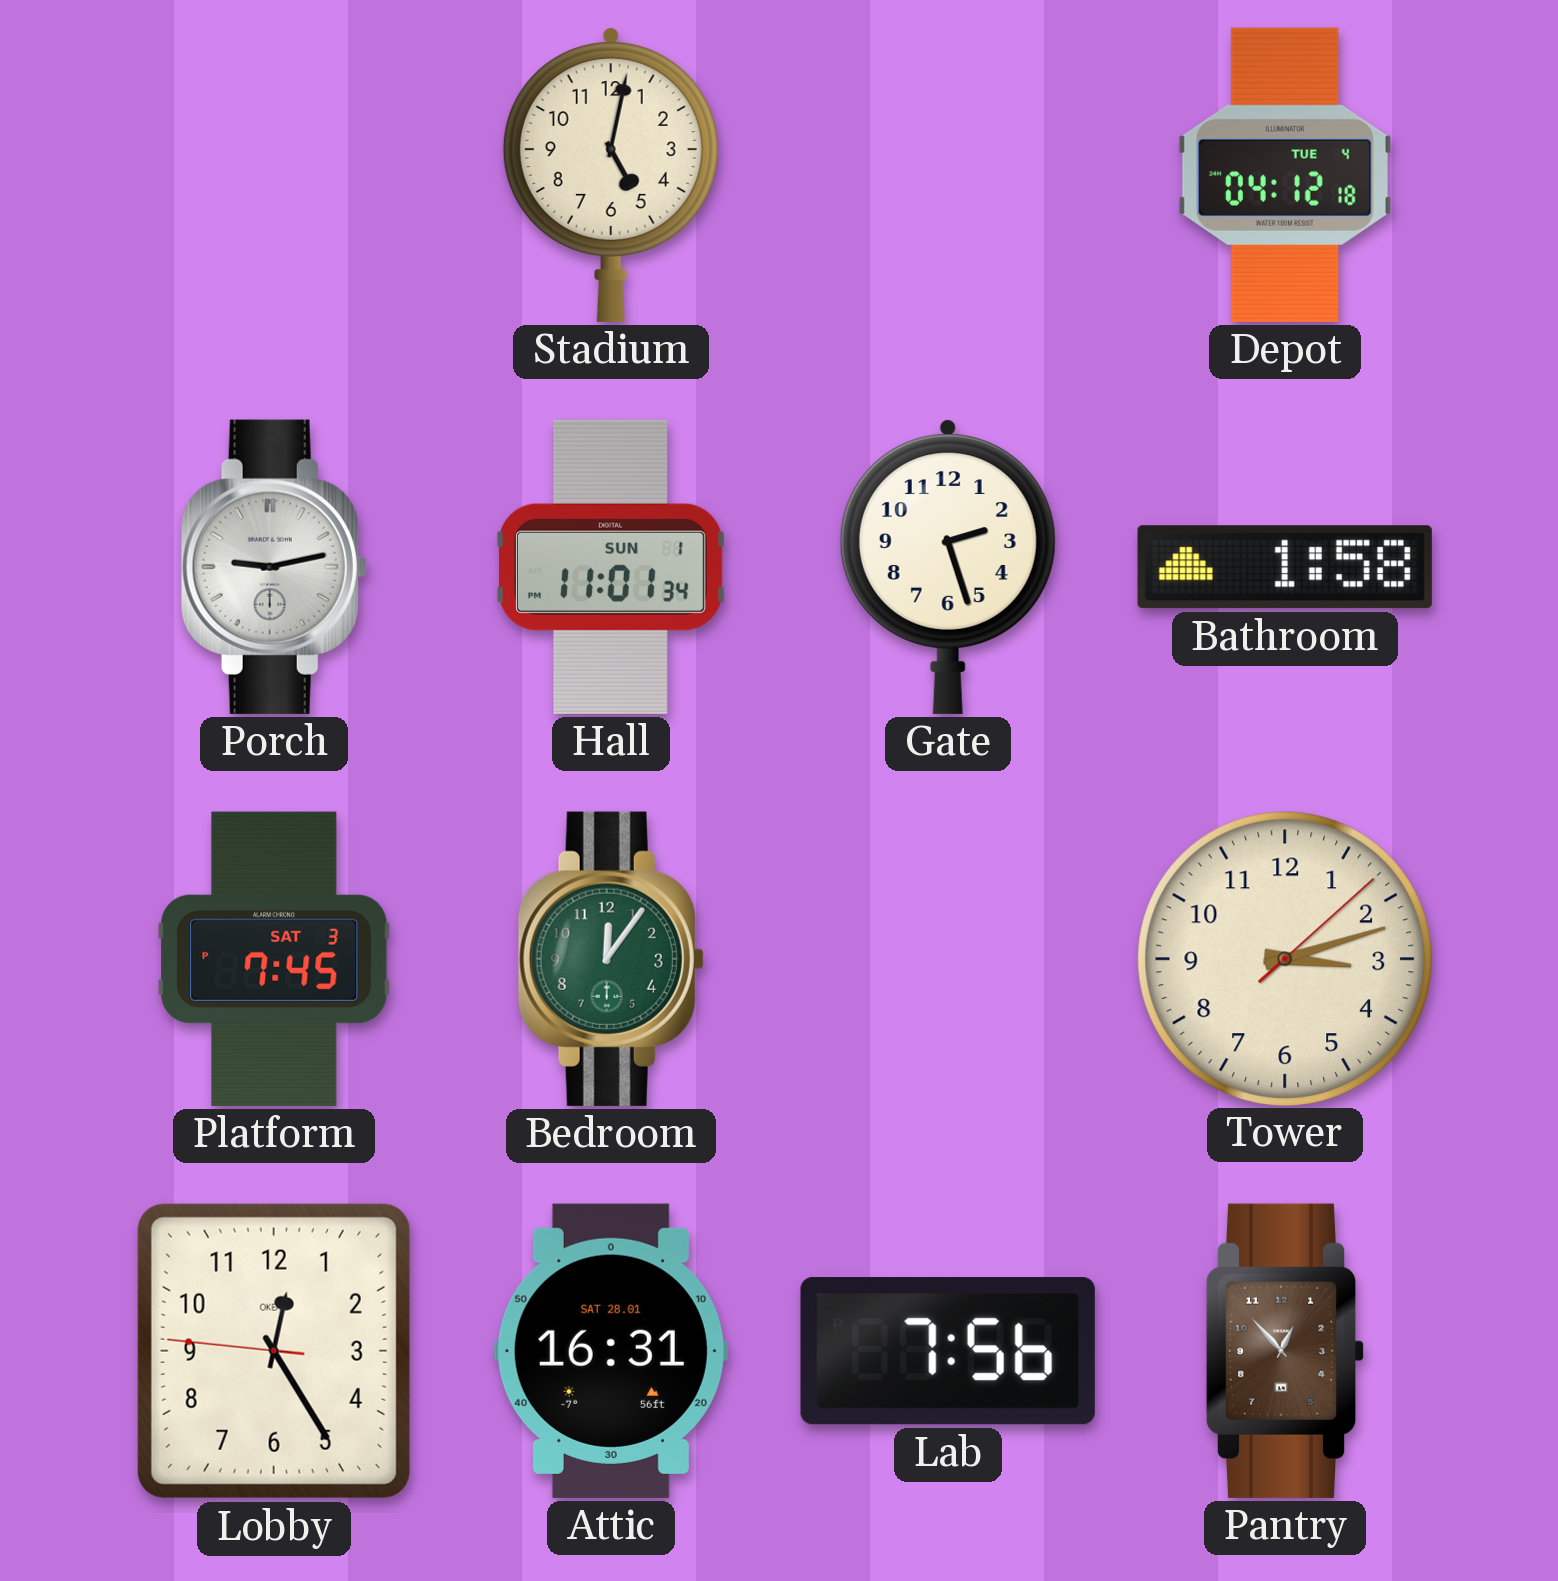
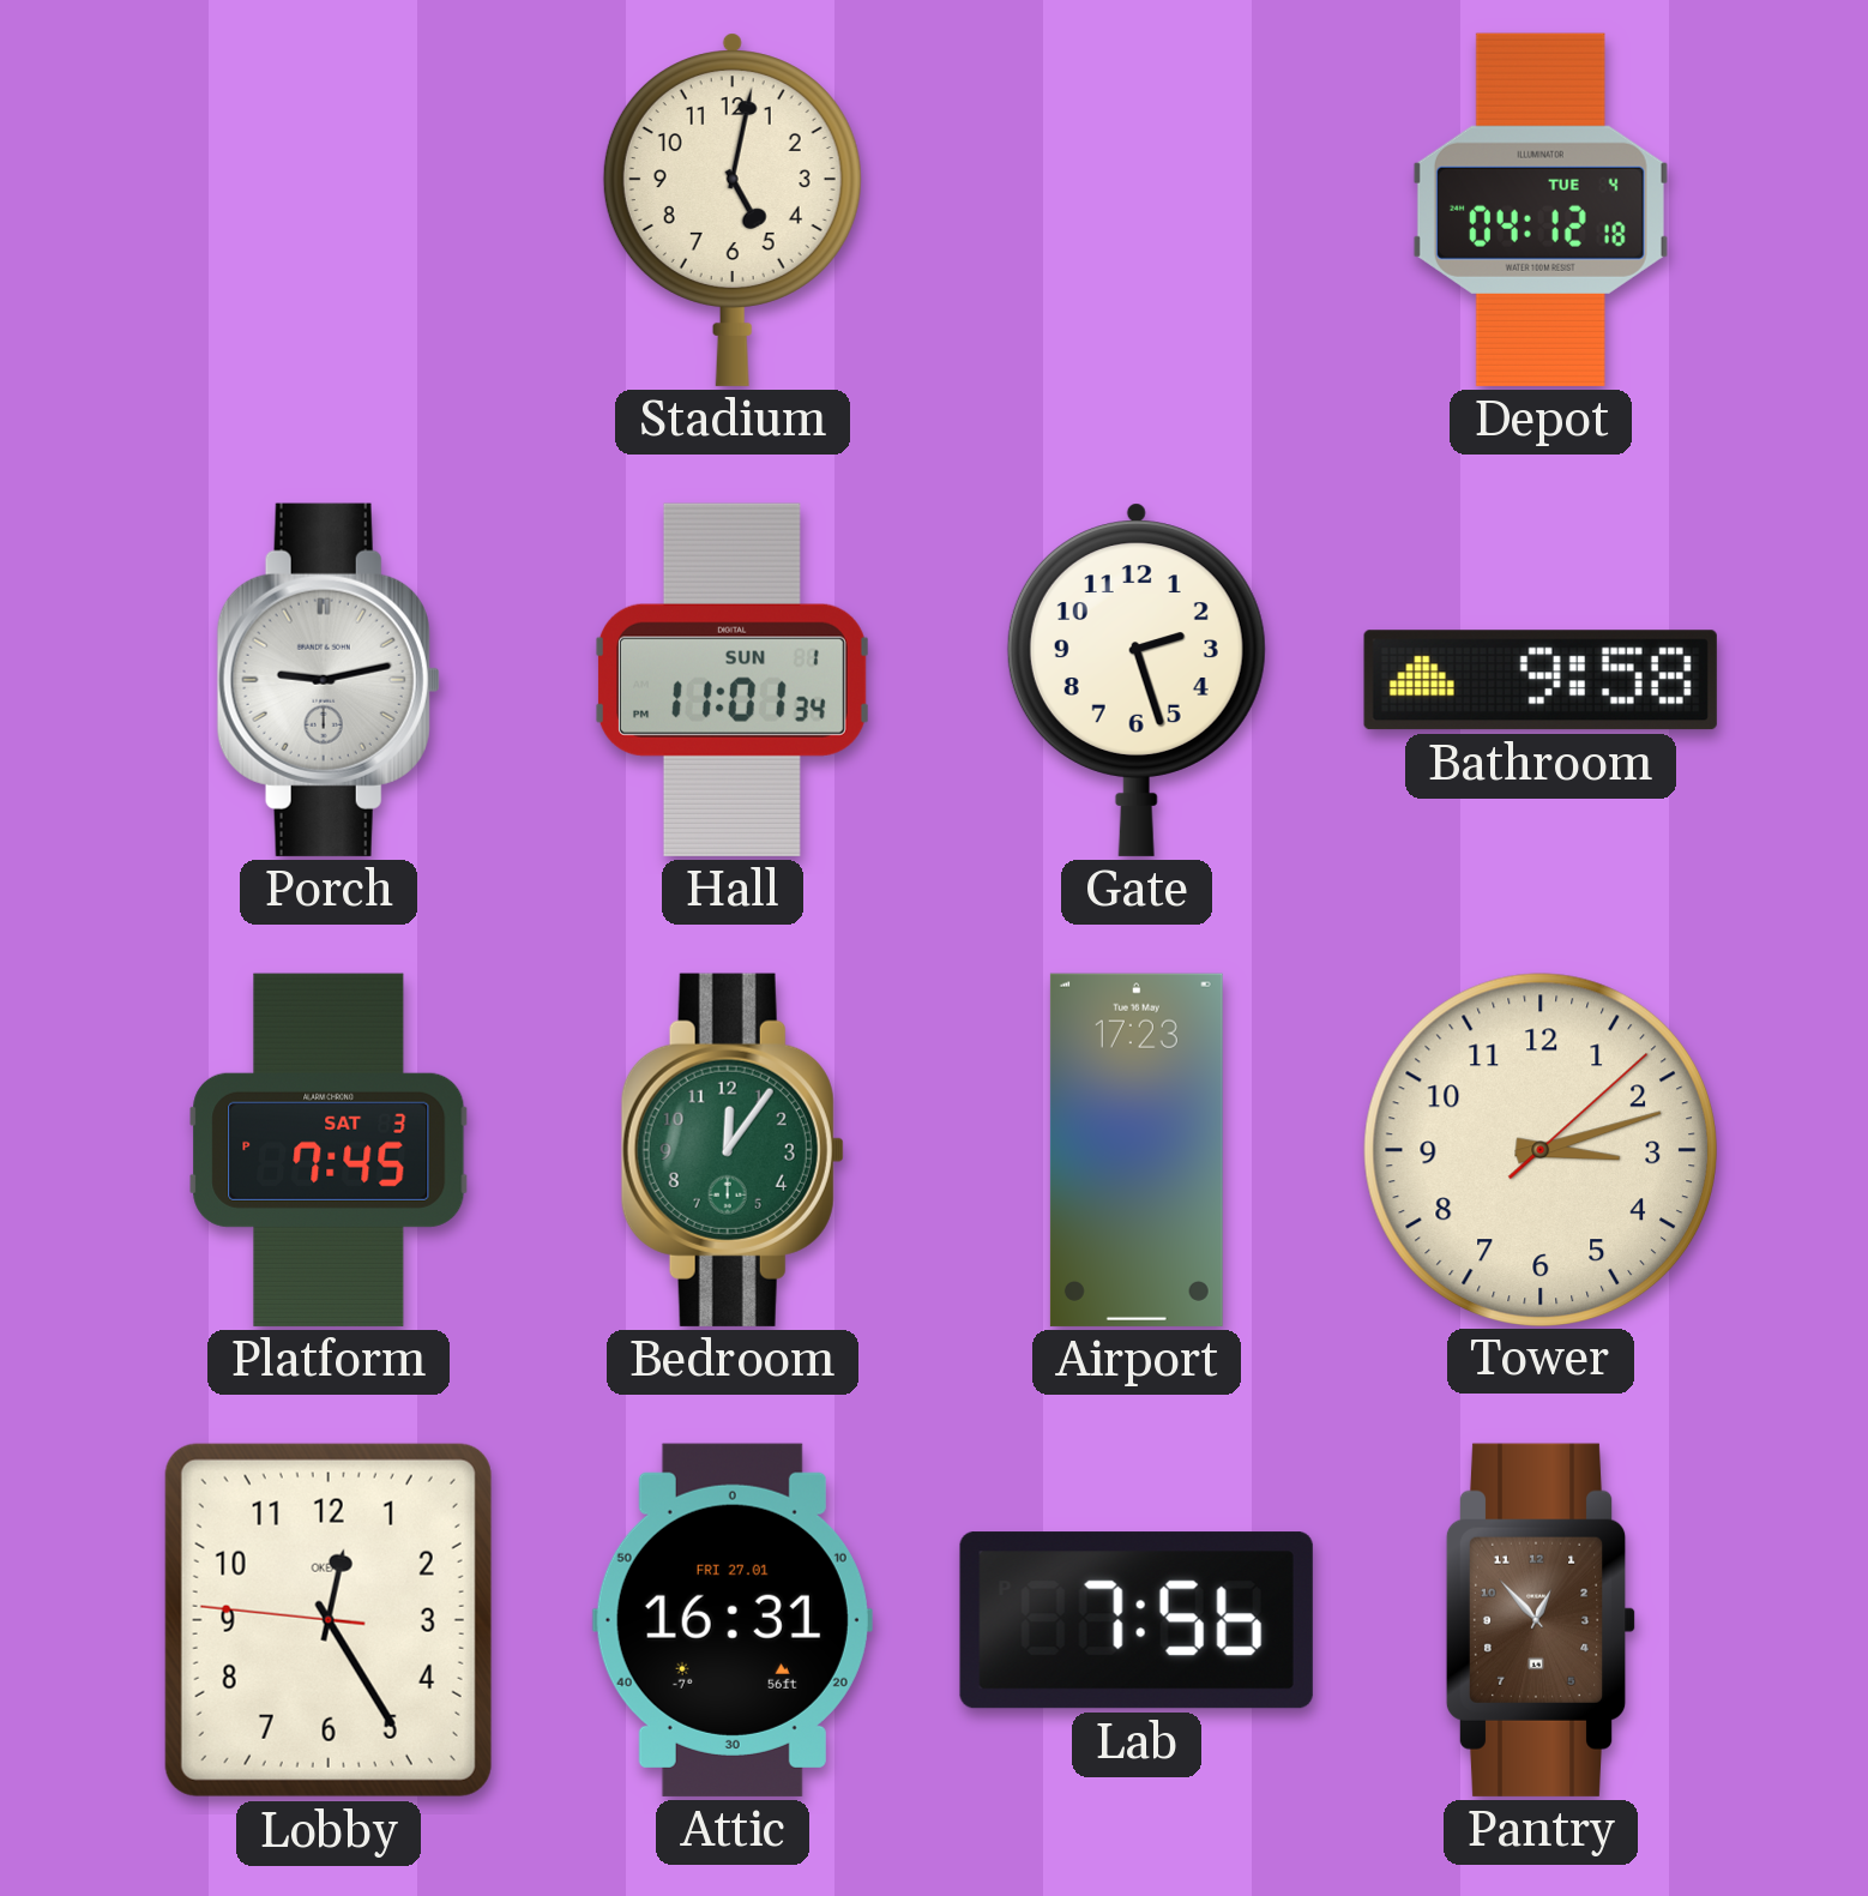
Bathroom: 1:58 -> 9:58 (1541, 680)
Airport: none -> 17:23 (1137, 1150)
Attic date: SAT 28.01 -> FRI 27.01 (733, 1620)
